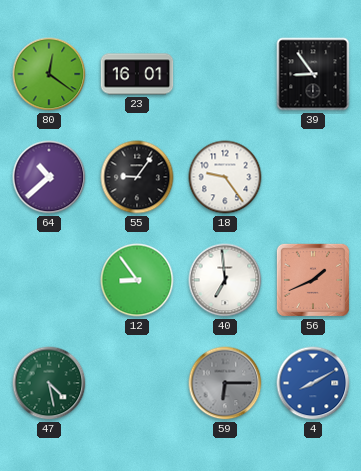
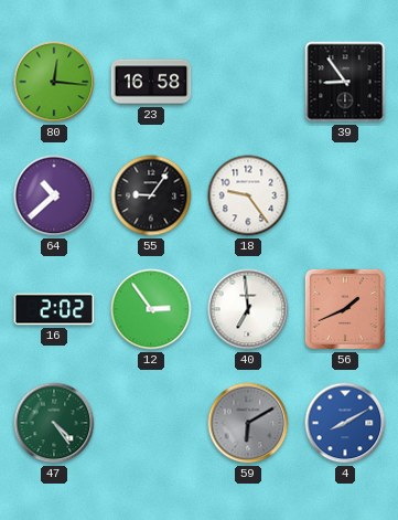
80: 12:21 -> 12:16 (54, 82)
23: 16:01 -> 16:58 (151, 82)
16: none -> 2:02 (54, 309)
12: 8:54 -> 2:54 (151, 309)
47: 4:28 -> 4:24 (54, 423)
59: 6:15 -> 6:10 (248, 423)
